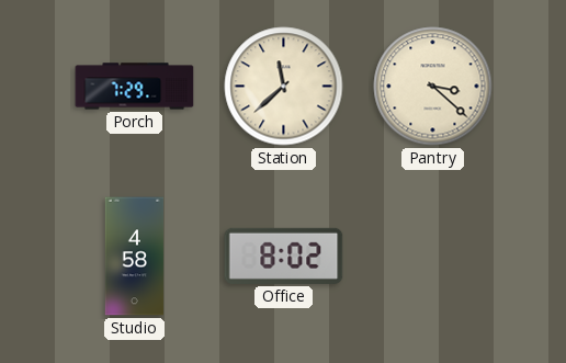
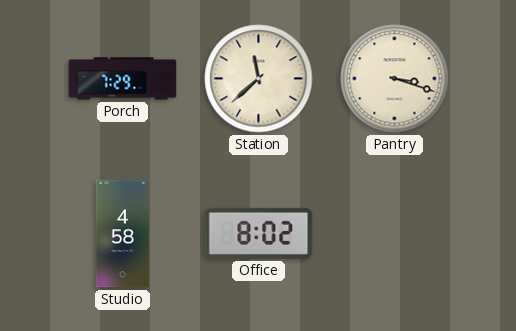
Pantry: 3:22 -> 3:18 (395, 79)
